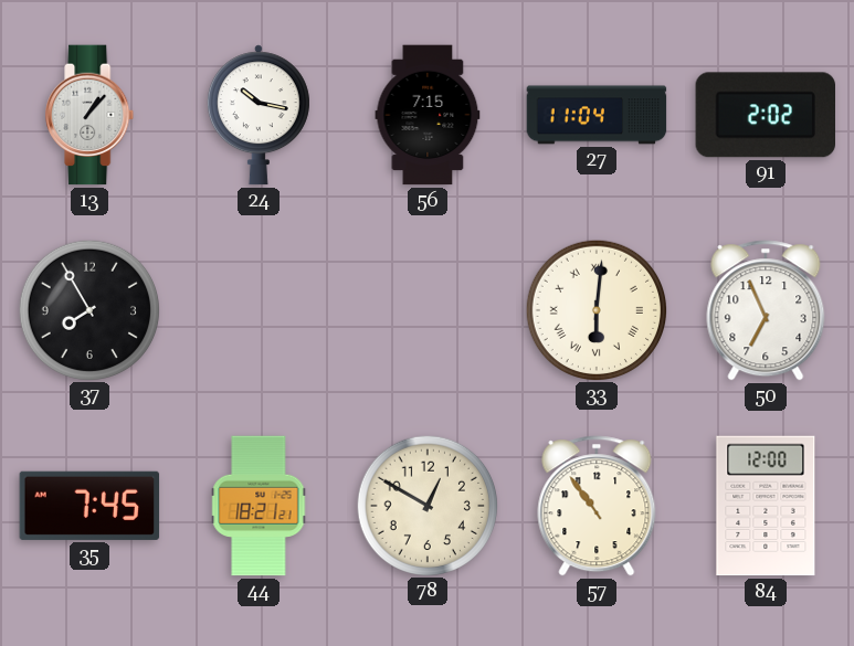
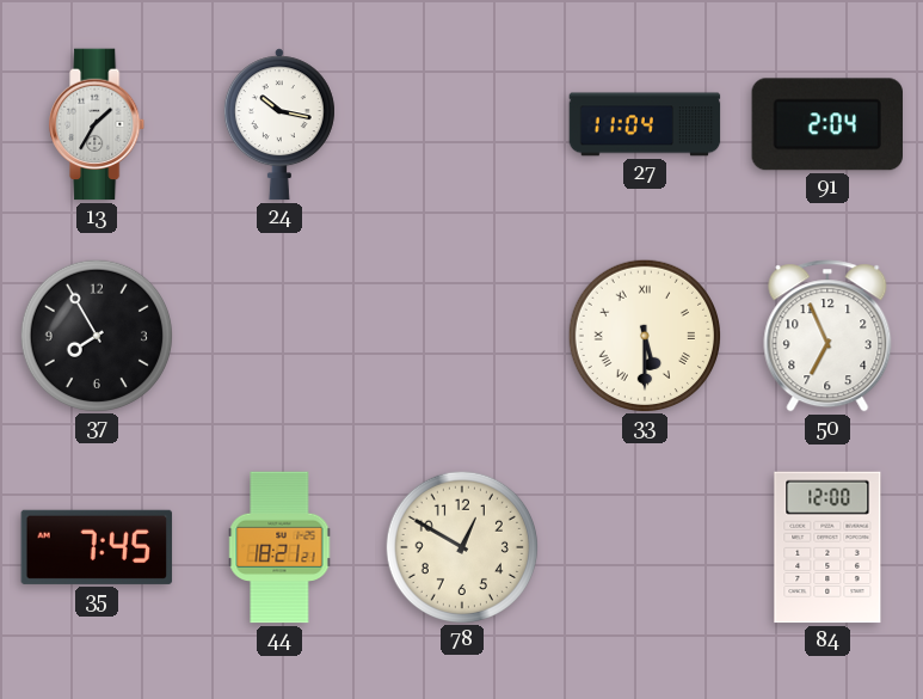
13: 1:07 -> 1:35 (98, 124)
56: 7:15 -> none (428, 115)
91: 2:02 -> 2:04 (826, 124)
33: 6:01 -> 5:30 (644, 335)
57: 10:54 -> none (597, 506)
